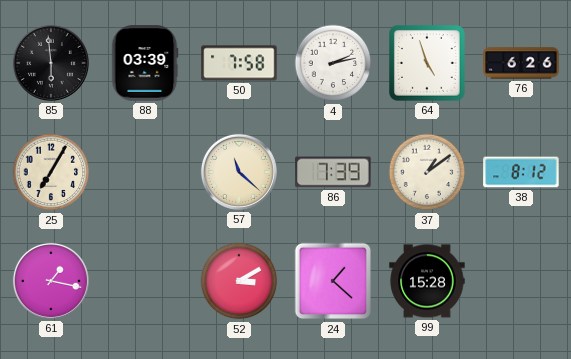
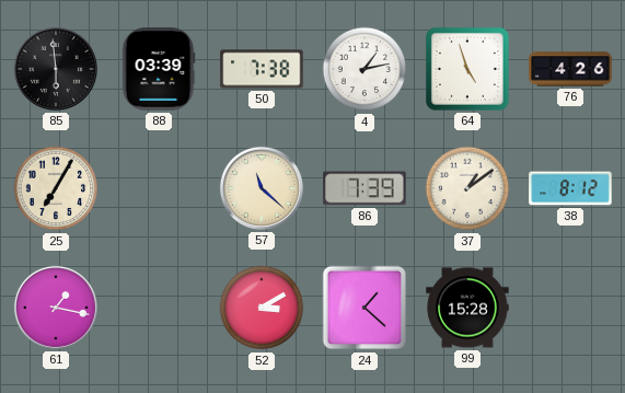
50: 7:58 -> 7:38 (262, 69)
4: 2:13 -> 1:13 (364, 69)
76: 6:26 -> 4:26 (570, 69)
